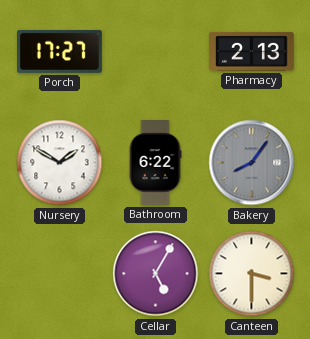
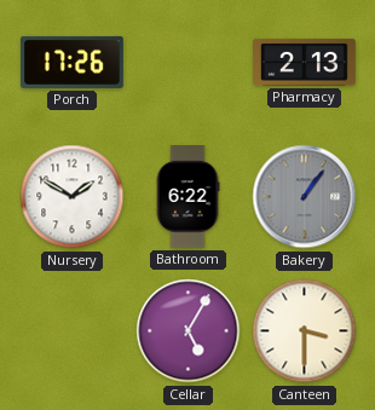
Porch: 17:27 -> 17:26 (73, 62)
Bakery: 8:06 -> 1:06 (305, 197)
